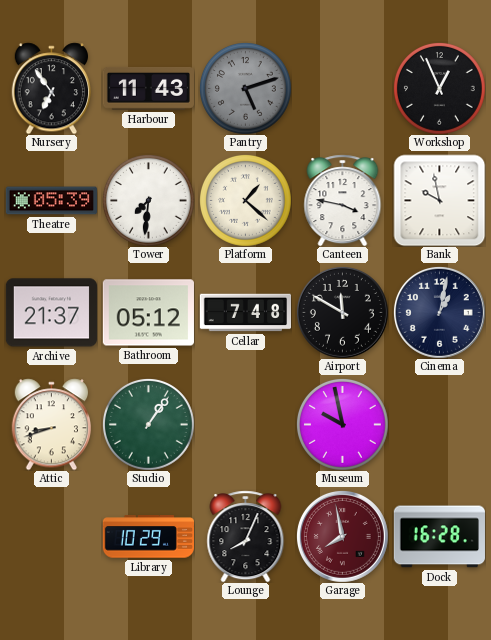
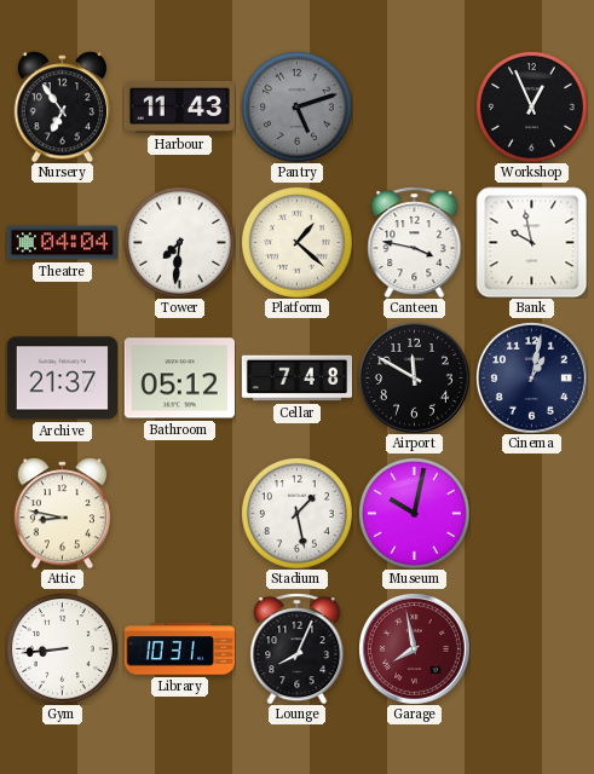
Theatre: 05:39 -> 04:04 (62, 243)
Attic: 8:42 -> 8:47 (62, 513)
Studio: 1:06 -> none (149, 425)
Stadium: none -> 1:28 (298, 514)
Museum: 9:58 -> 10:02 (415, 514)
Gym: none -> 8:44 (63, 649)
Library: 10:29 -> 10:31 (179, 649)
Dock: 16:28 -> none (439, 537)
